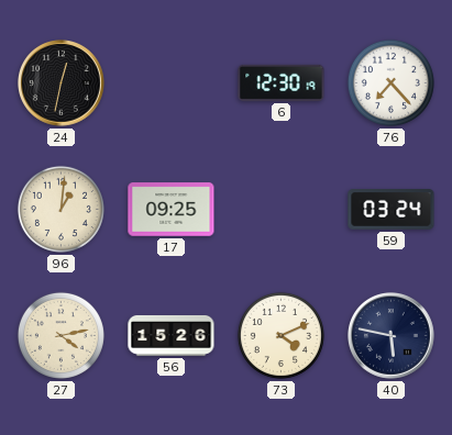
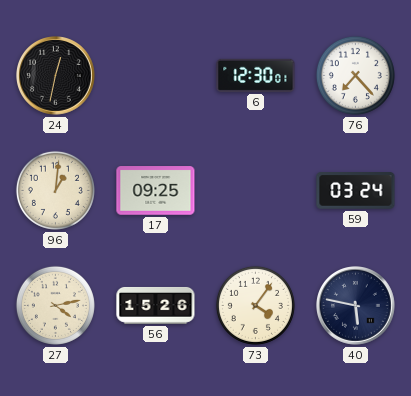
6: 12:30:19 -> 12:30:01 (256, 75)
73: 4:11 -> 4:06 (255, 305)
